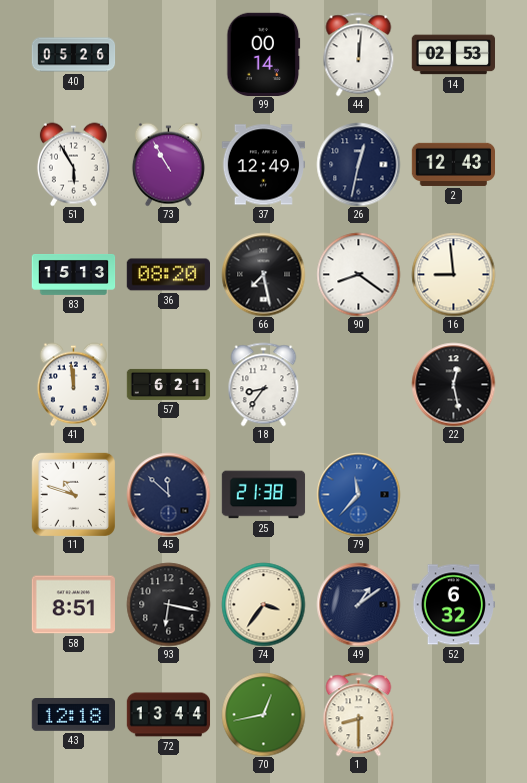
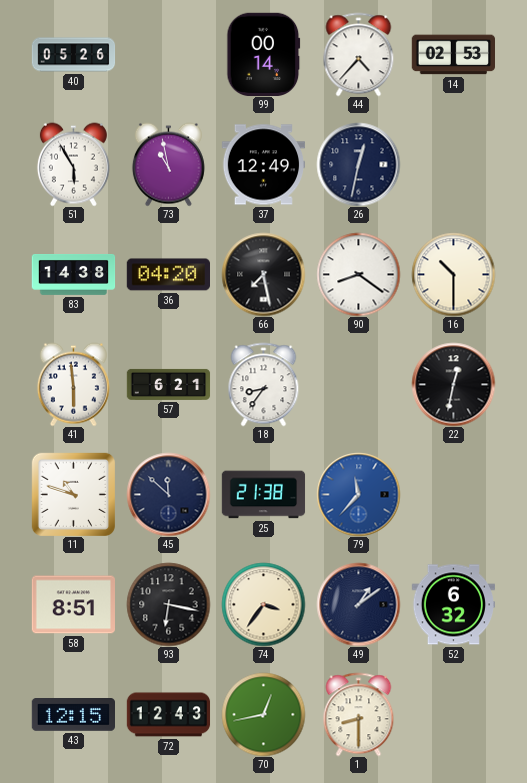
44: 12:01 -> 4:37 (359, 54)
73: 10:55 -> 10:58 (168, 164)
2: 12:43 -> none (453, 164)
83: 15:13 -> 14:38 (73, 275)
36: 08:20 -> 04:20 (168, 275)
16: 8:59 -> 10:30 (453, 274)
41: 11:59 -> 5:59 (73, 384)
22: 12:28 -> 12:32 (453, 384)
43: 12:18 -> 12:15 (73, 715)
72: 13:44 -> 12:43 (168, 715)
